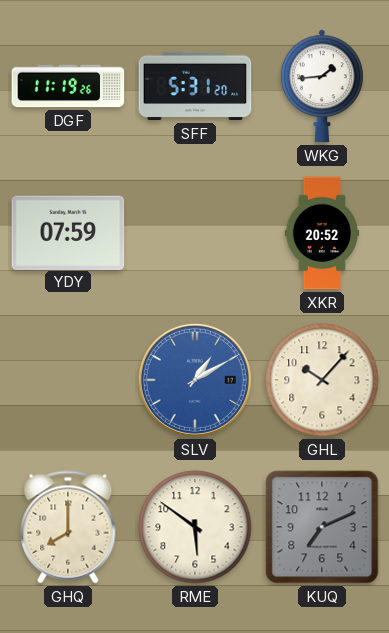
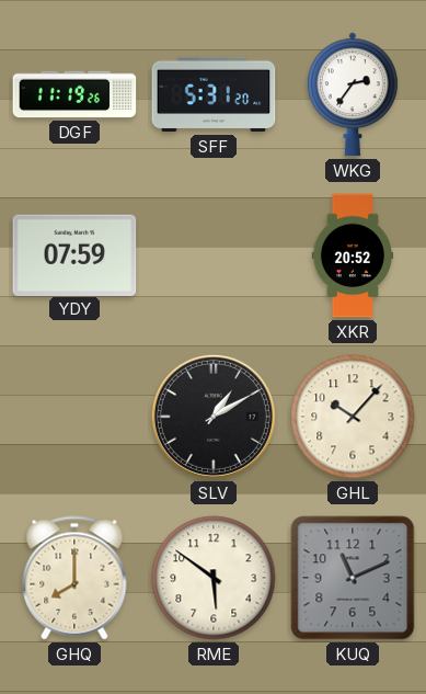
WKG: 1:44 -> 2:36 (353, 94)
SLV dial: blue -> black (214, 417)
KUQ: 7:11 -> 11:11 (353, 578)
